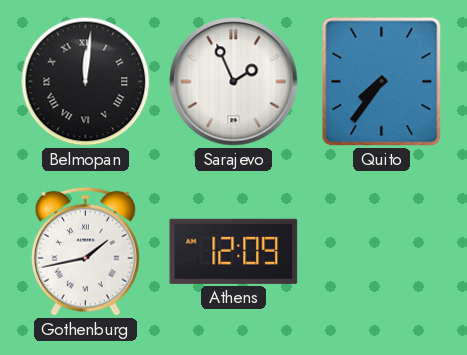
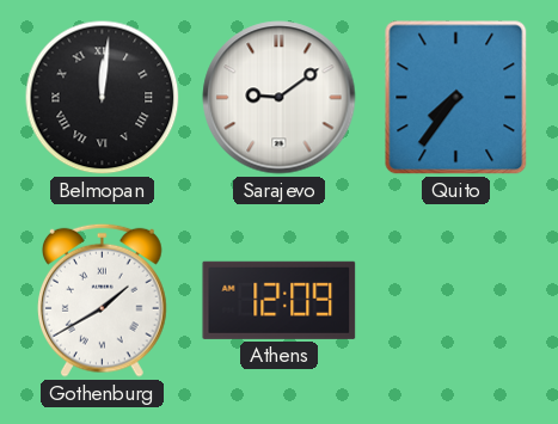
Sarajevo: 1:56 -> 9:09 (280, 98)
Gothenburg: 1:43 -> 1:40 (102, 300)
